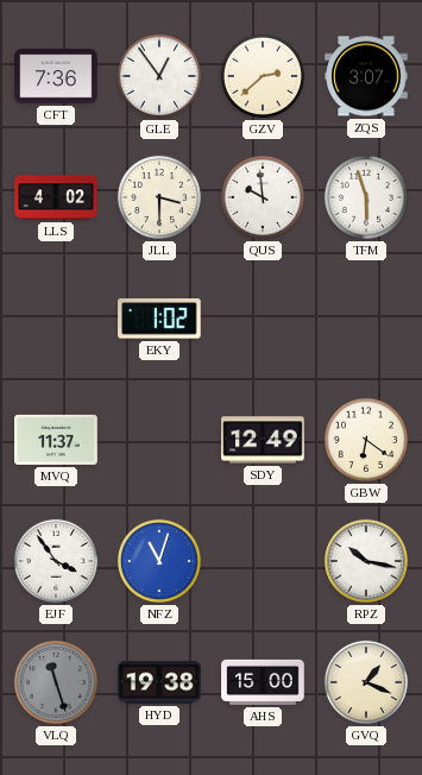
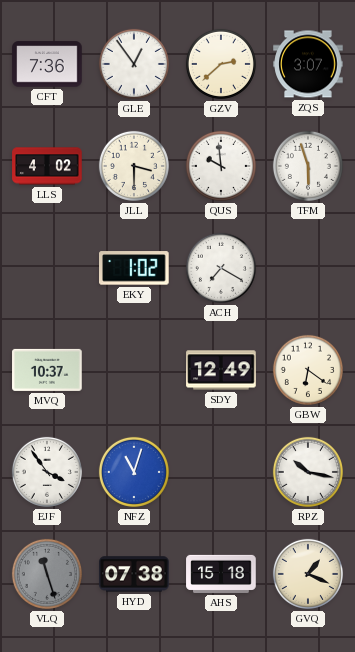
ACH: none -> 7:20 (221, 268)
MVQ: 11:37 -> 10:37 (47, 370)
HYD: 19:38 -> 07:38 (134, 574)
AHS: 15:00 -> 15:18 (221, 574)
